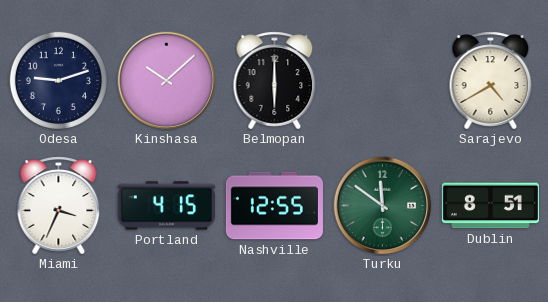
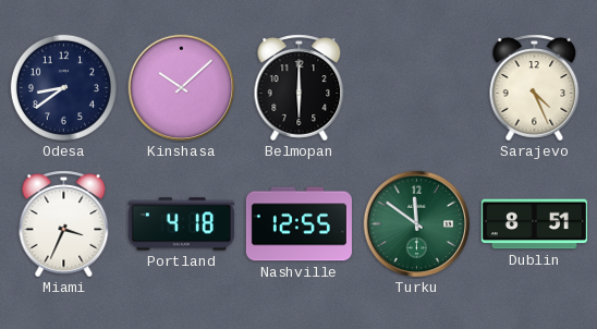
Odesa: 9:12 -> 8:39 (63, 87)
Sarajevo: 4:40 -> 4:26 (535, 88)
Portland: 4:15 -> 4:18 (181, 224)
